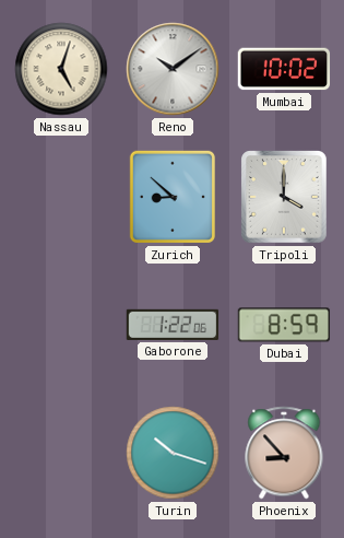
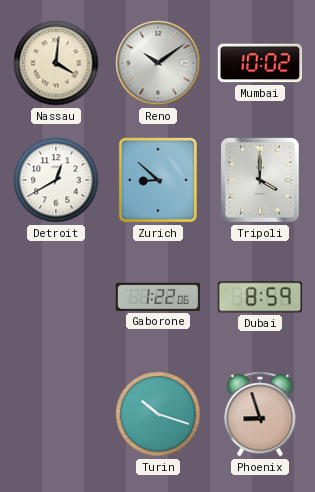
Nassau: 5:03 -> 4:01 (56, 63)
Detroit: none -> 12:40 (56, 180)
Phoenix: 8:53 -> 8:57 (260, 414)
